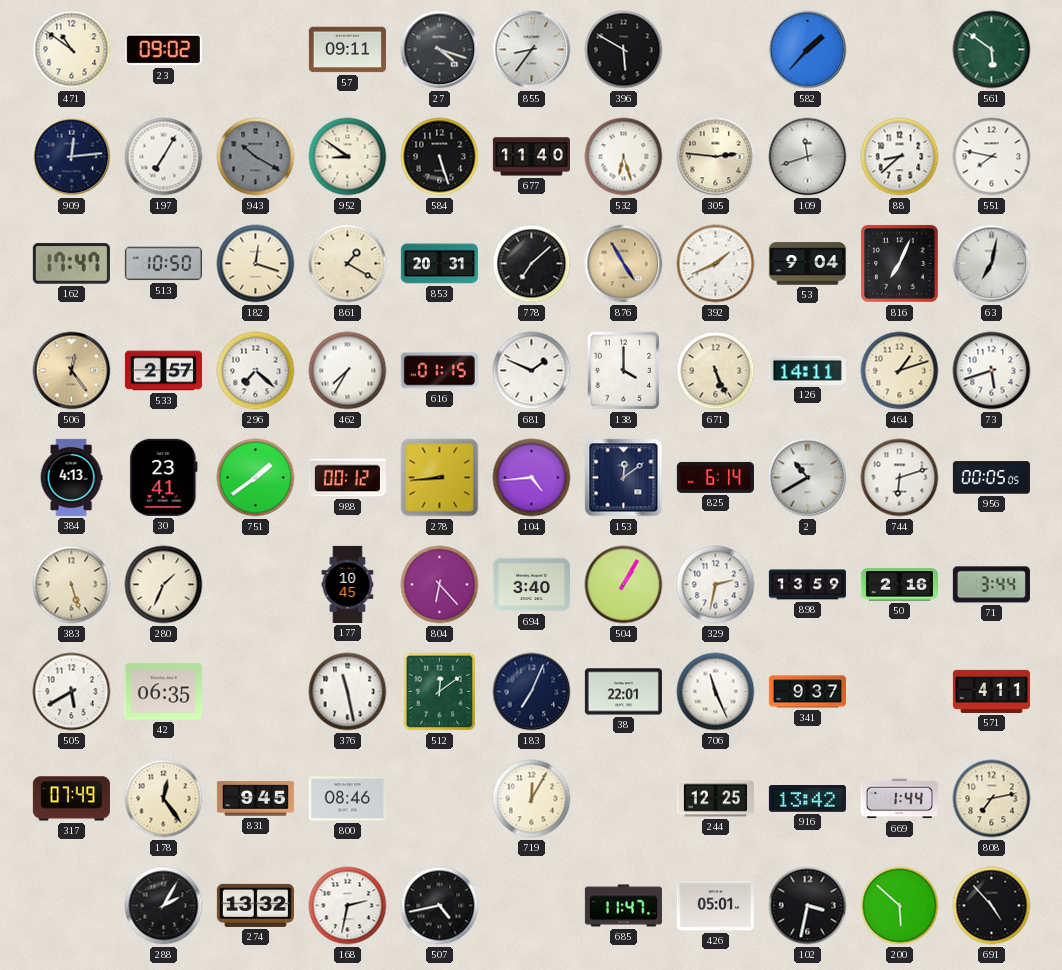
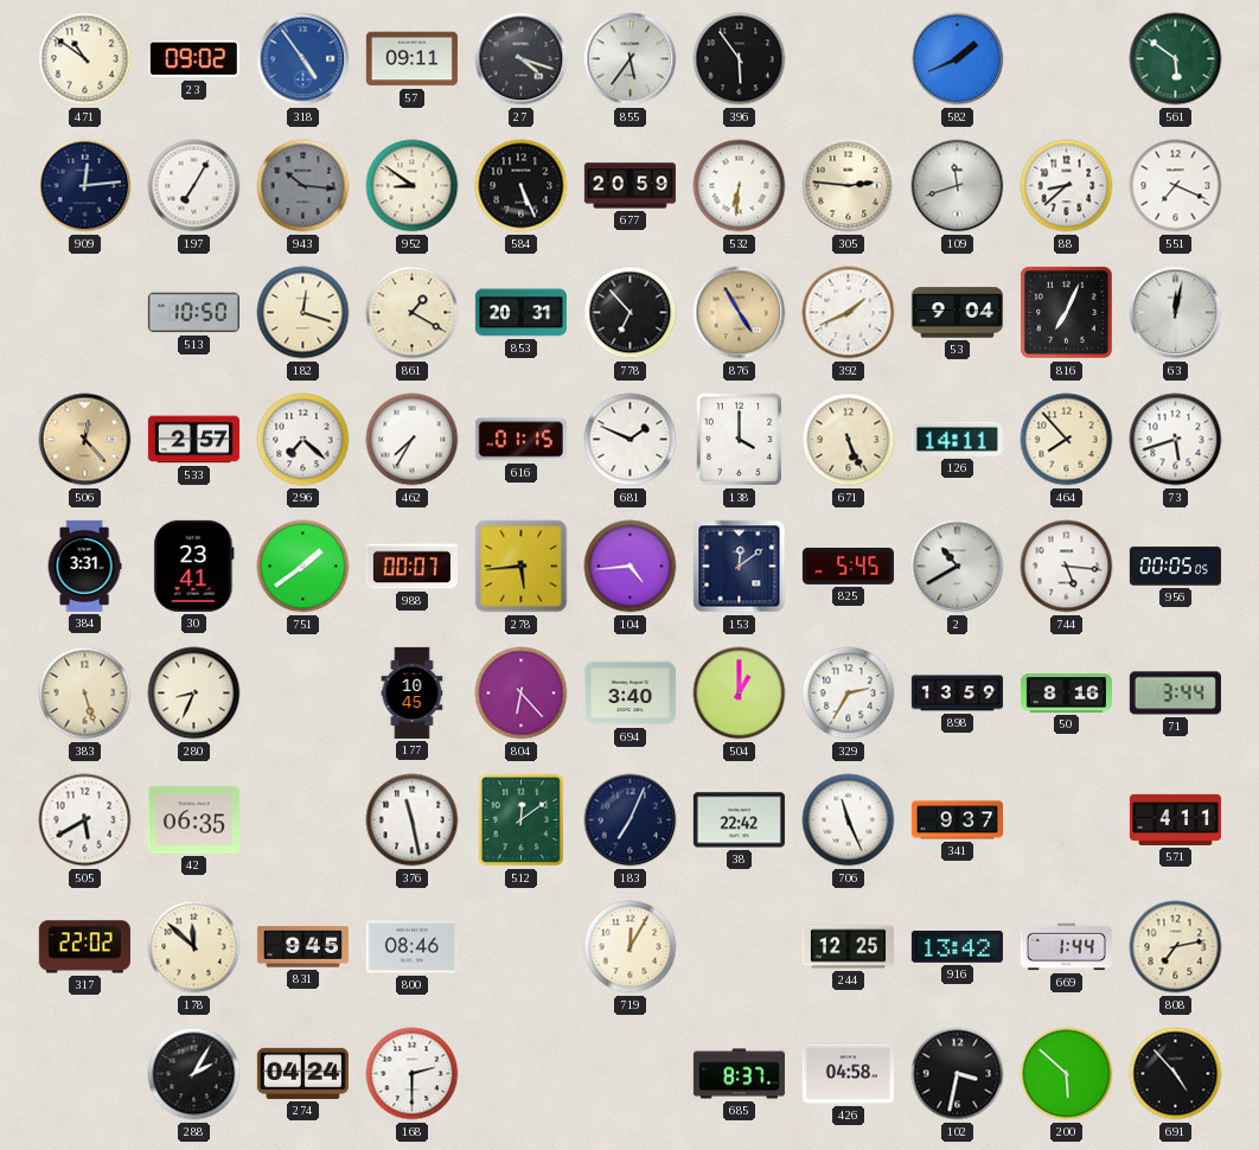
318: none -> 4:54 (303, 59)
855: 8:36 -> 5:36 (631, 59)
396: 5:50 -> 5:54 (740, 59)
582: 1:37 -> 1:41 (958, 59)
943: 10:20 -> 10:16 (303, 186)
584: 5:27 -> 5:26 (522, 186)
677: 11:40 -> 20:59 (629, 186)
532: 6:27 -> 6:31 (740, 186)
551: 7:47 -> 7:19 (1176, 186)
162: 17:47 -> none (71, 264)
778: 7:08 -> 6:53 (631, 313)
63: 7:02 -> 12:02 (1176, 313)
506: 12:24 -> 12:23 (85, 440)
464: 1:12 -> 7:53 (1067, 440)
384: 4:13 -> 3:31 (84, 566)
988: 00:12 -> 00:07 (411, 567)
278: 8:44 -> 5:44 (522, 567)
825: 6:14 -> 5:45 (848, 566)
744: 6:12 -> 5:16 (1067, 567)
280: 1:34 -> 8:34 (194, 694)
504: 1:05 -> 1:00 (740, 694)
329: 2:32 -> 2:35 (849, 694)
50: 2:16 -> 8:16 (1066, 694)
38: 22:01 -> 22:42 (739, 820)
317: 07:49 -> 22:02 (84, 947)
178: 12:24 -> 11:52 (194, 947)
274: 13:32 -> 04:24 (302, 1073)
168: 2:32 -> 2:30 (413, 1074)
507: 4:43 -> none (440, 906)
685: 11:47 -> 8:37 (739, 1074)
426: 05:01 -> 04:58 (848, 1074)
